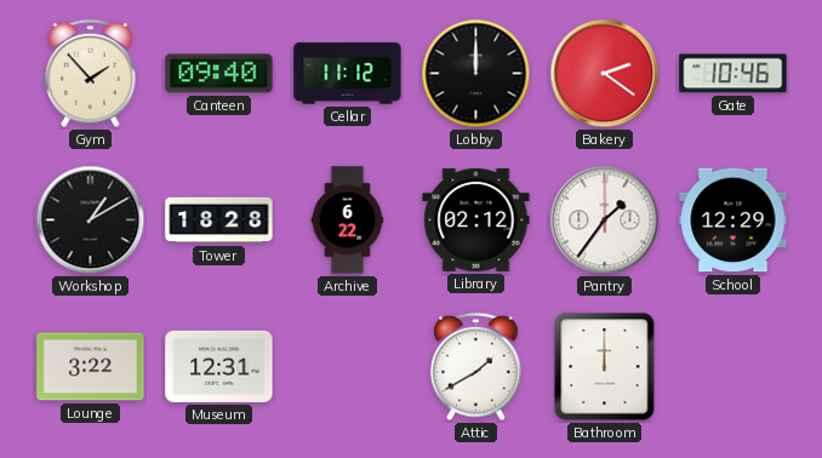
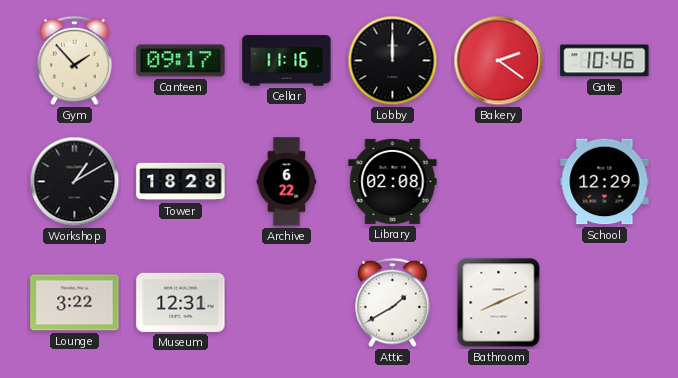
Canteen: 09:40 -> 09:17 (181, 61)
Cellar: 11:12 -> 11:16 (287, 61)
Library: 02:12 -> 02:08 (393, 181)
Pantry: 1:36 -> none (605, 221)
Bathroom: 12:00 -> 8:11 (499, 303)
